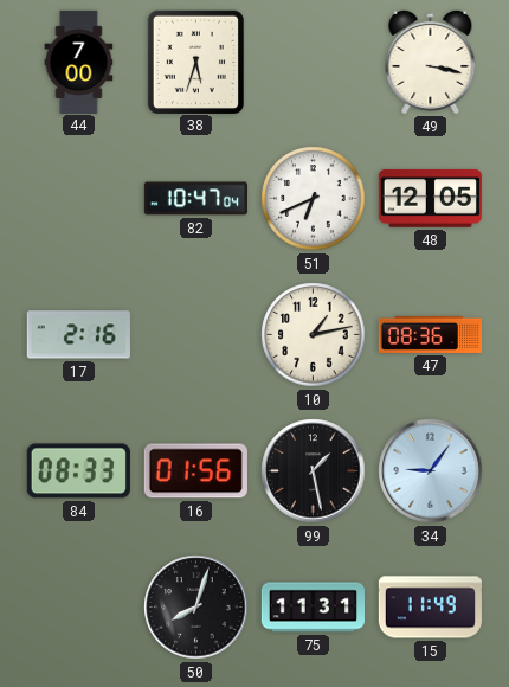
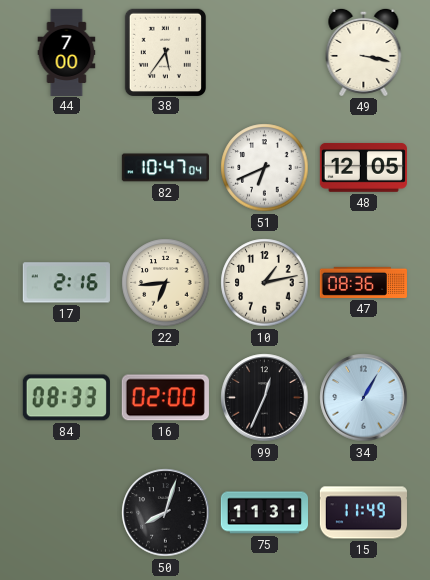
38: 5:33 -> 5:36 (165, 52)
22: none -> 6:44 (166, 283)
16: 01:56 -> 02:00 (165, 398)
99: 1:28 -> 12:34 (265, 398)
34: 9:06 -> 1:05 (364, 398)
